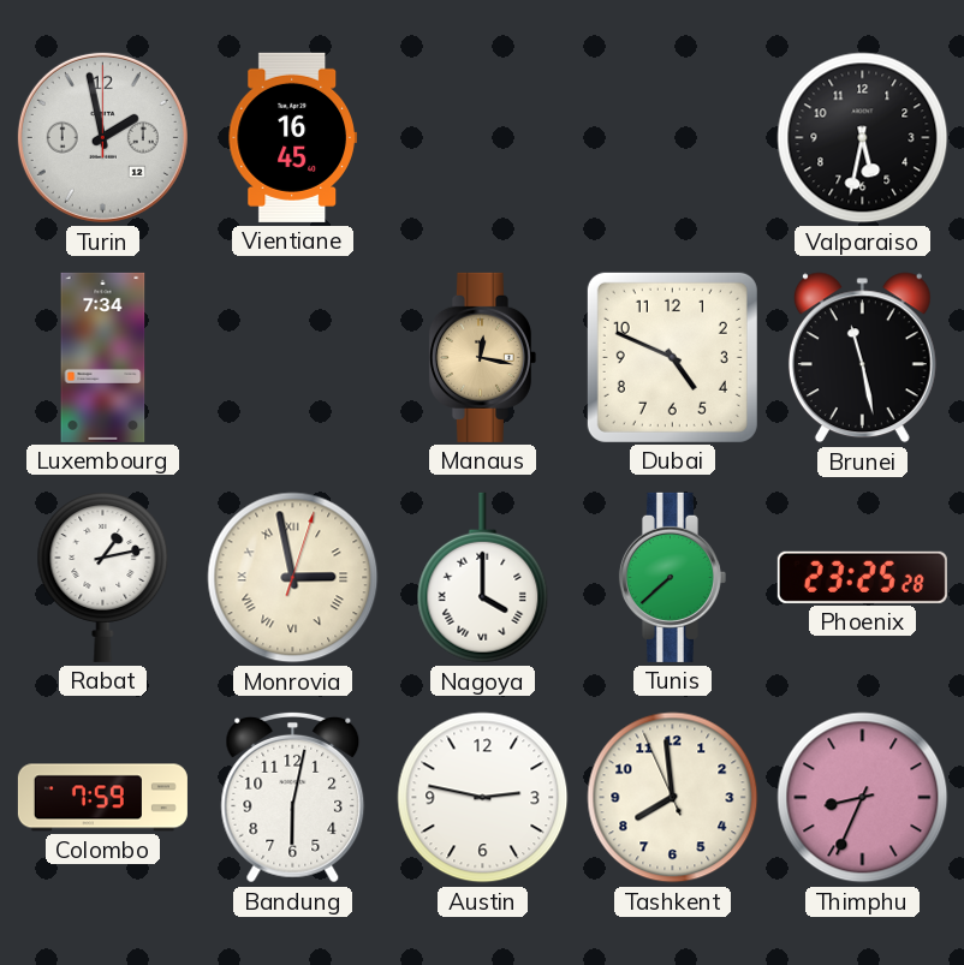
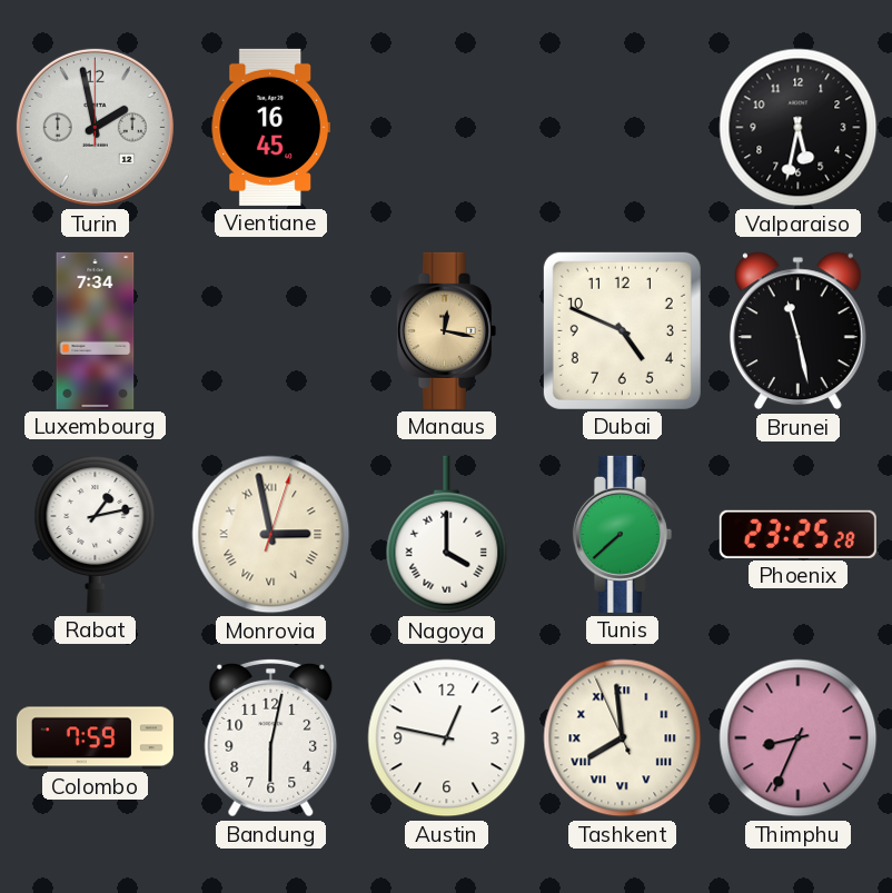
Austin: 2:47 -> 12:47 (447, 738)
Tashkent numerals: Arabic -> Roman (623, 738)
